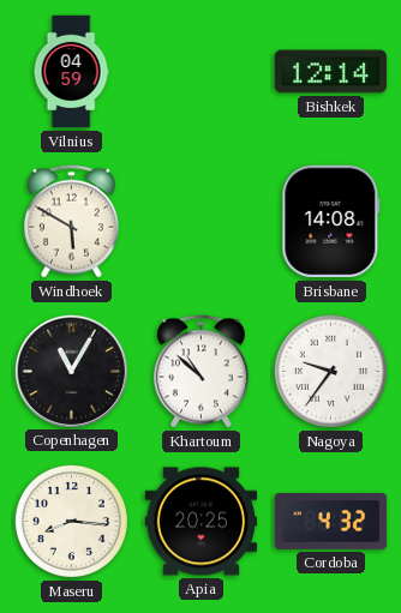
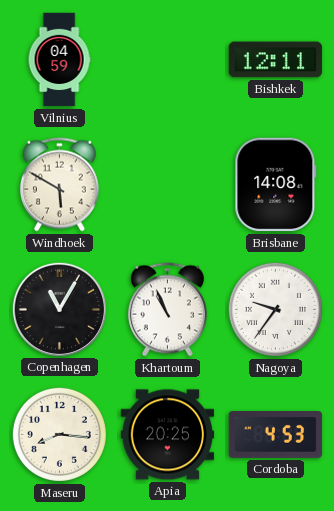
Bishkek: 12:14 -> 12:11 (276, 60)
Khartoum: 10:52 -> 10:56 (167, 310)
Cordoba: 4:32 -> 4:53 (276, 435)
